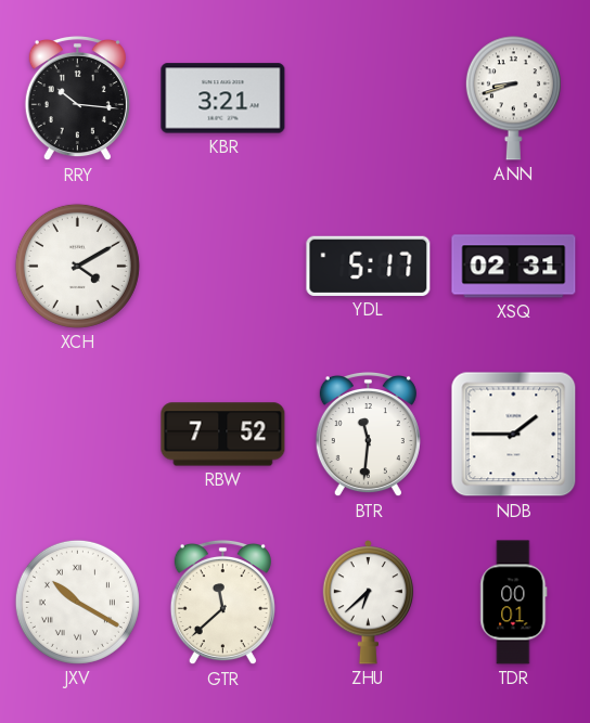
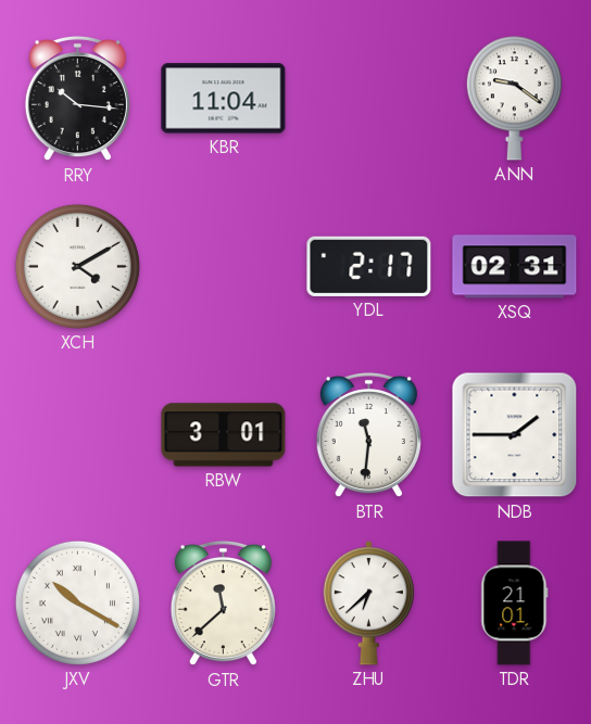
KBR: 3:21 -> 11:04 (224, 99)
ANN: 8:42 -> 9:21 (514, 99)
YDL: 5:17 -> 2:17 (369, 266)
RBW: 7:52 -> 3:01 (224, 435)
TDR: 00:01 -> 21:01 (515, 604)
